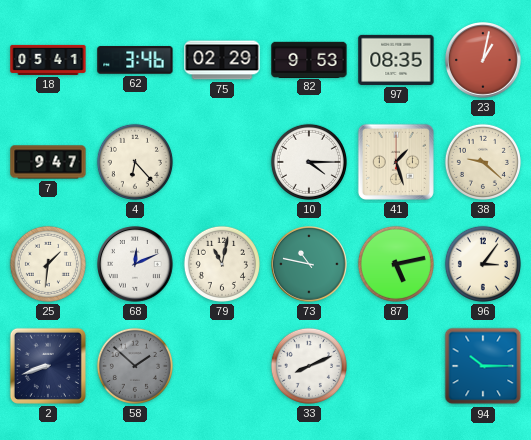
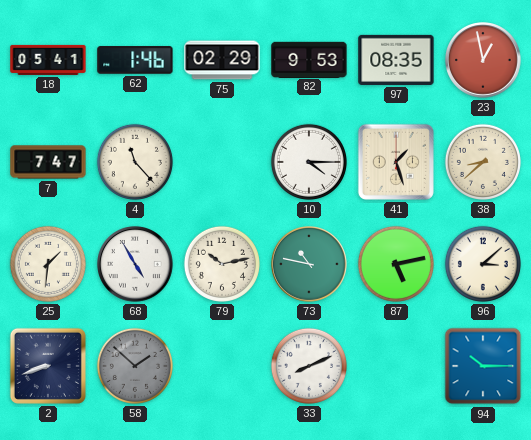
62: 3:46 -> 1:46 (135, 60)
23: 1:02 -> 12:58 (483, 60)
7: 9:47 -> 7:47 (48, 162)
4: 6:23 -> 11:23 (135, 162)
38: 9:22 -> 8:38 (483, 162)
68: 12:11 -> 4:55 (135, 264)
79: 11:02 -> 10:13 (222, 264)
96: 3:06 -> 3:08 (483, 264)
